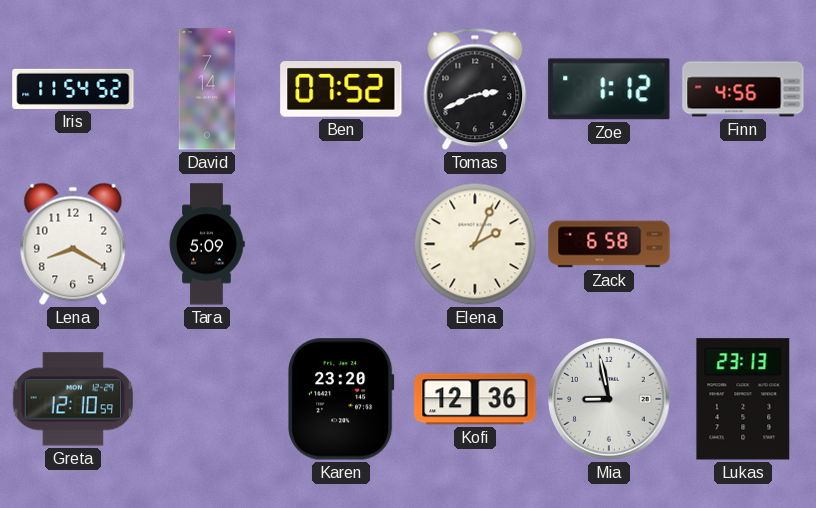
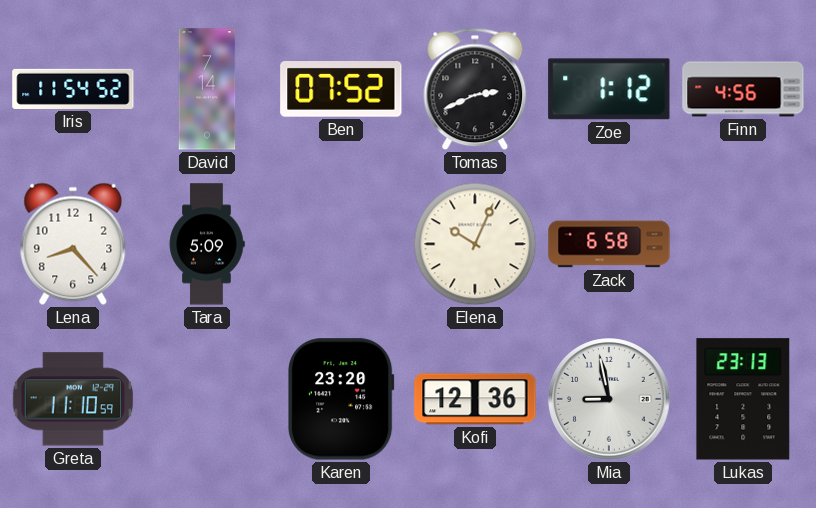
Lena: 8:20 -> 8:23 (73, 244)
Elena: 2:04 -> 10:04 (475, 244)
Greta: 12:10 -> 11:10 (73, 399)
